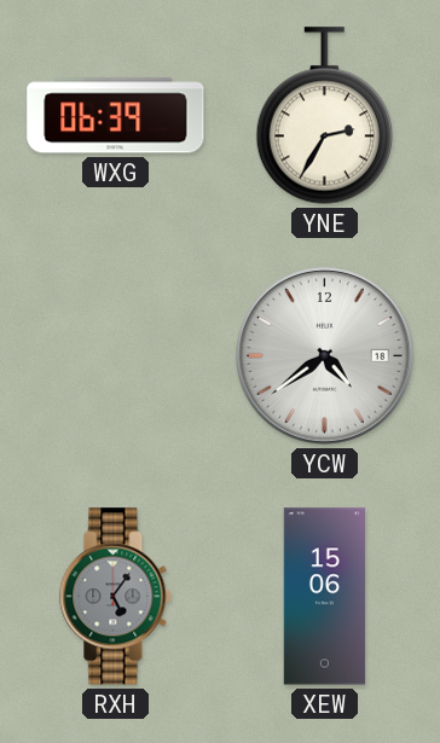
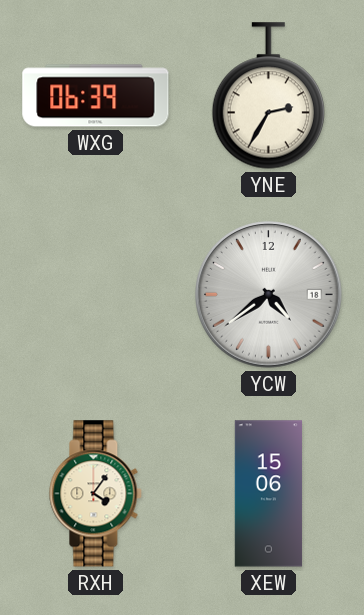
RXH: 5:06 -> 4:06 (96, 494)
RXH dial: grey -> cream (96, 494)
